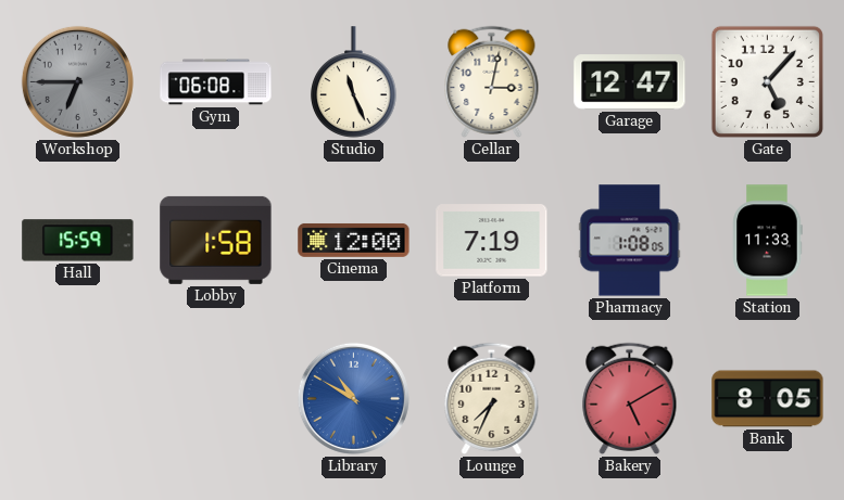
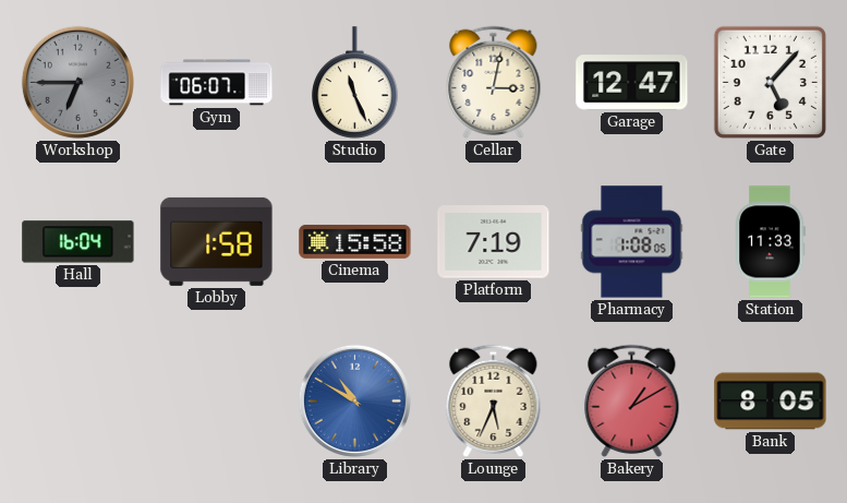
Gym: 06:08 -> 06:07 (217, 83)
Hall: 15:59 -> 16:04 (78, 242)
Cinema: 12:00 -> 15:58 (355, 241)
Lounge: 7:34 -> 5:34 (494, 400)
Bakery: 5:10 -> 1:10 (632, 400)
